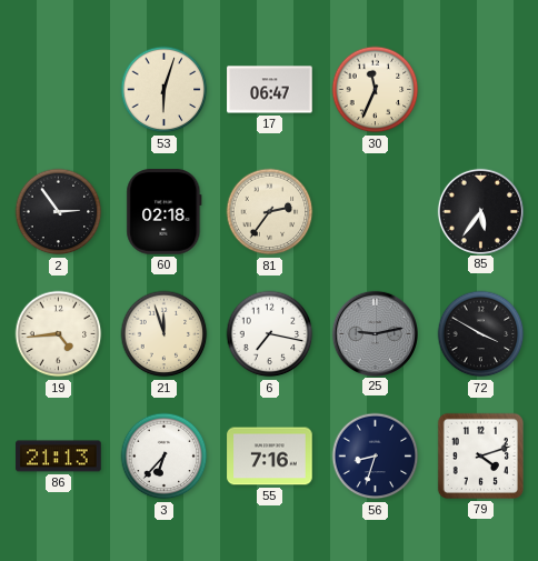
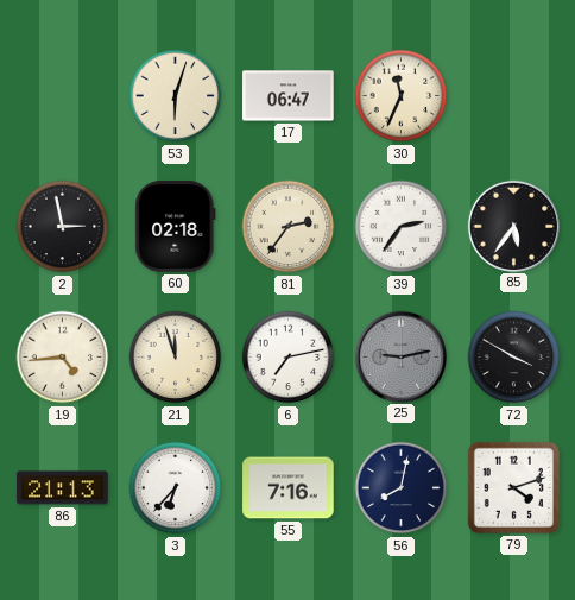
2: 2:54 -> 2:58 (63, 227)
39: none -> 2:36 (402, 227)
6: 7:17 -> 7:13 (289, 358)
56: 8:33 -> 8:02 (402, 488)
